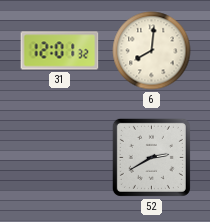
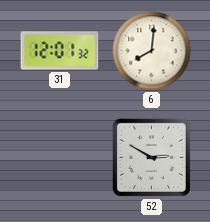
52: 2:40 -> 2:50 (151, 157)
